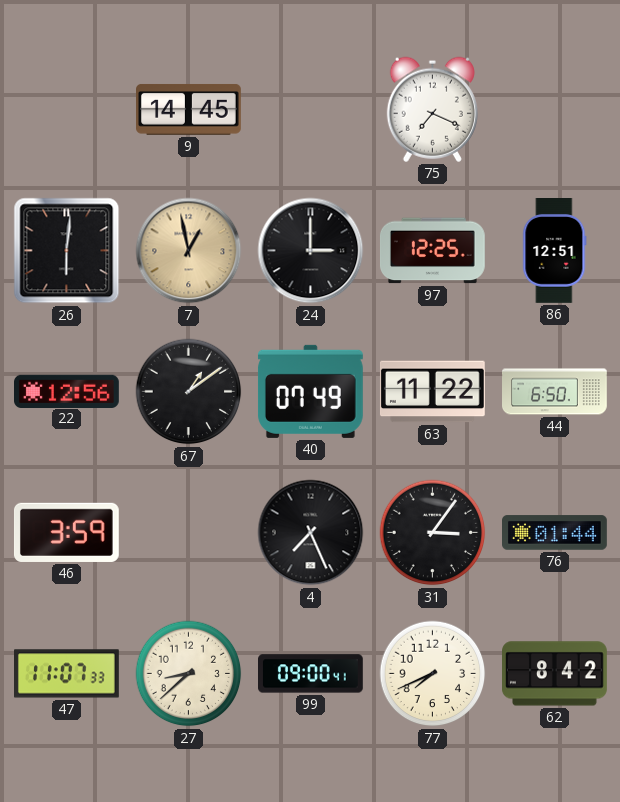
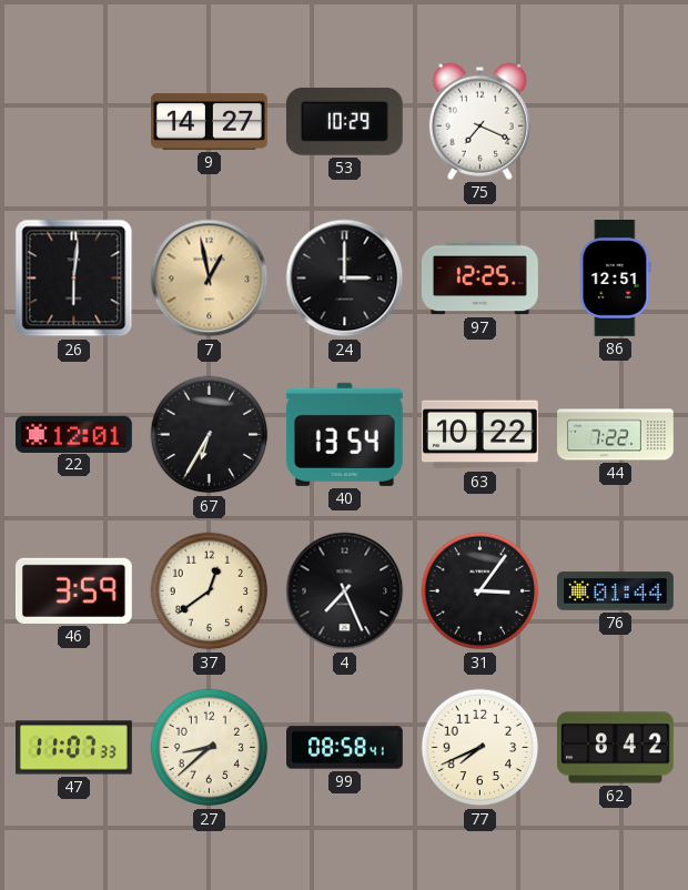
9: 14:45 -> 14:27 (210, 122)
53: none -> 10:29 (344, 121)
22: 12:56 -> 12:01 (74, 434)
67: 1:09 -> 6:35 (210, 435)
40: 07:49 -> 13:54 (344, 434)
63: 11:22 -> 10:22 (479, 435)
44: 6:50 -> 7:22 (616, 435)
37: none -> 12:39 (210, 591)
99: 09:00 -> 08:58 (345, 748)
